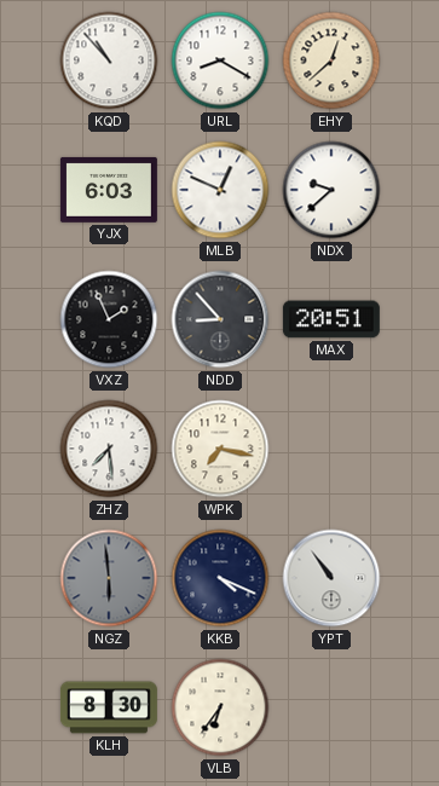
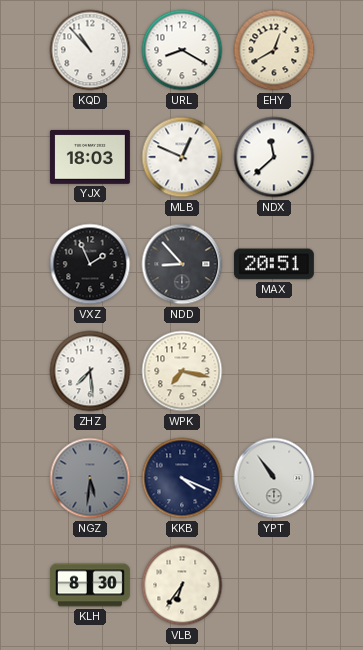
EHY: 12:38 -> 12:40 (274, 50)
YJX: 6:03 -> 18:03 (90, 157)
NDX: 9:38 -> 11:38 (274, 157)
NGZ: 5:59 -> 5:31 (90, 478)
